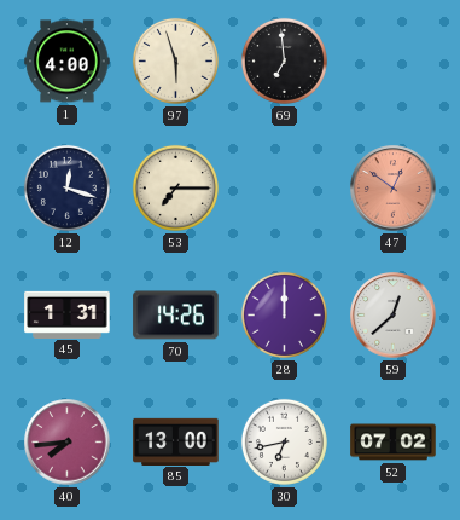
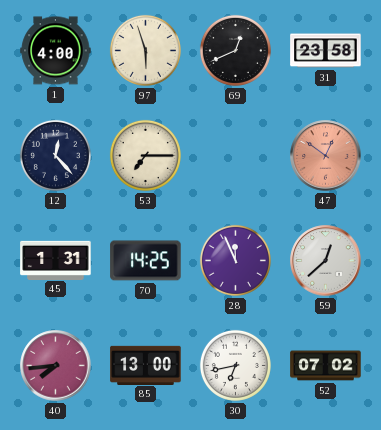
69: 6:59 -> 12:41 (235, 50)
31: none -> 23:58 (326, 51)
12: 12:18 -> 12:23 (55, 155)
70: 14:26 -> 14:25 (146, 261)
28: 12:00 -> 11:56 (235, 260)
